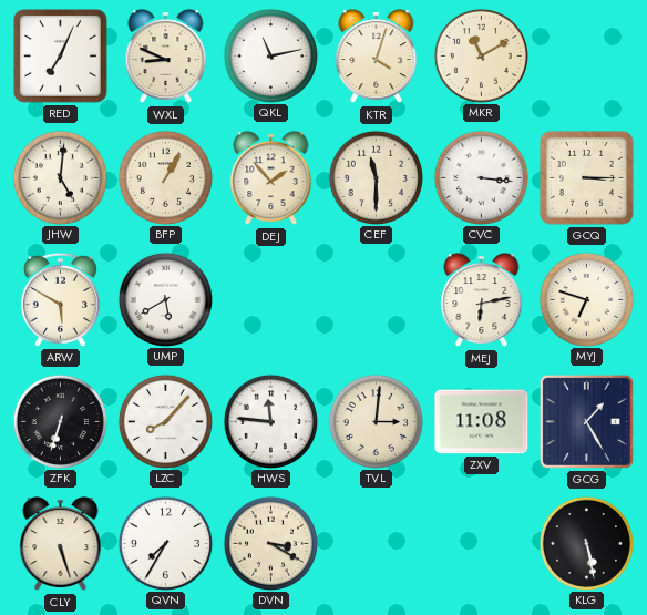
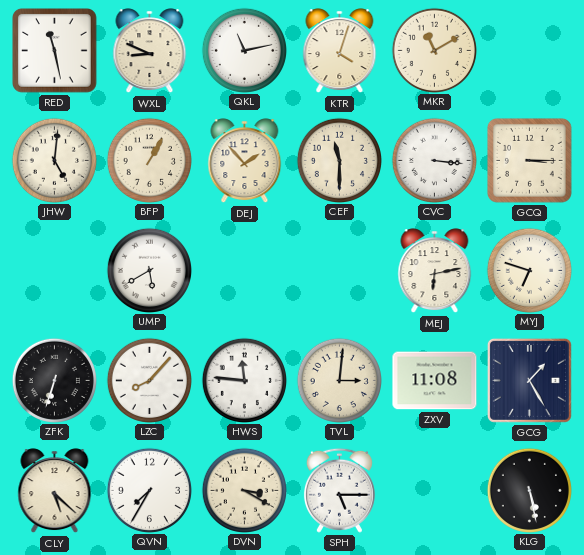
RED: 7:04 -> 11:28 (55, 51)
ARW: 5:50 -> none (60, 299)
CLY: 5:27 -> 5:22 (55, 491)
SPH: none -> 5:15 (339, 490)
